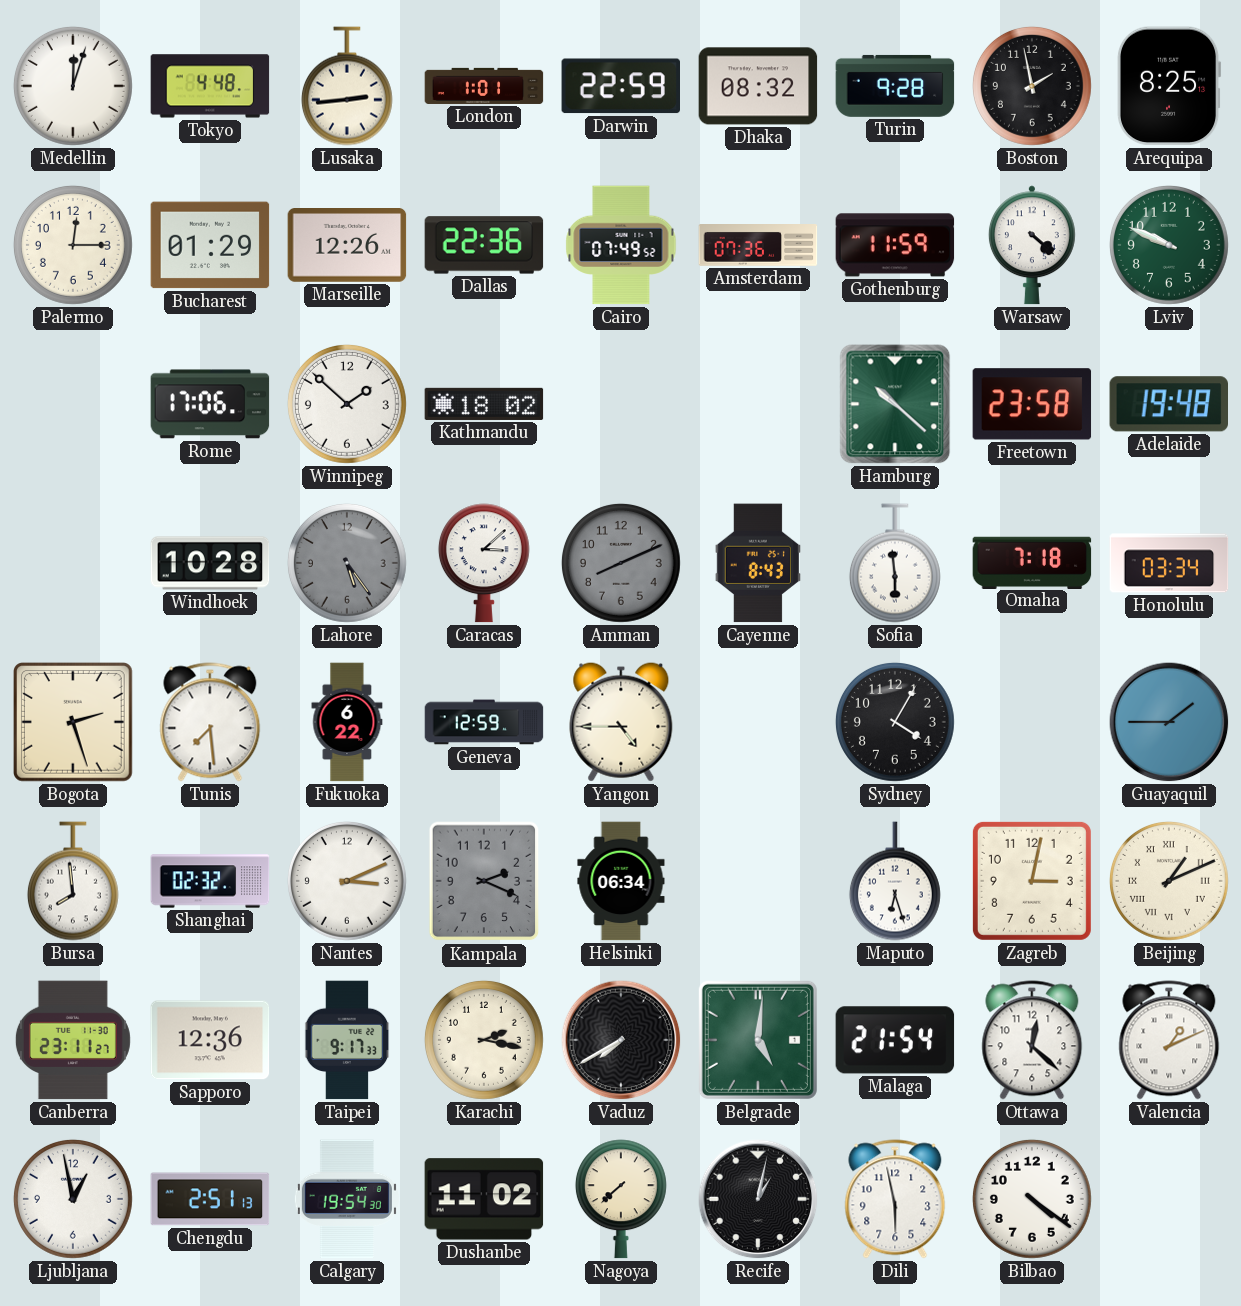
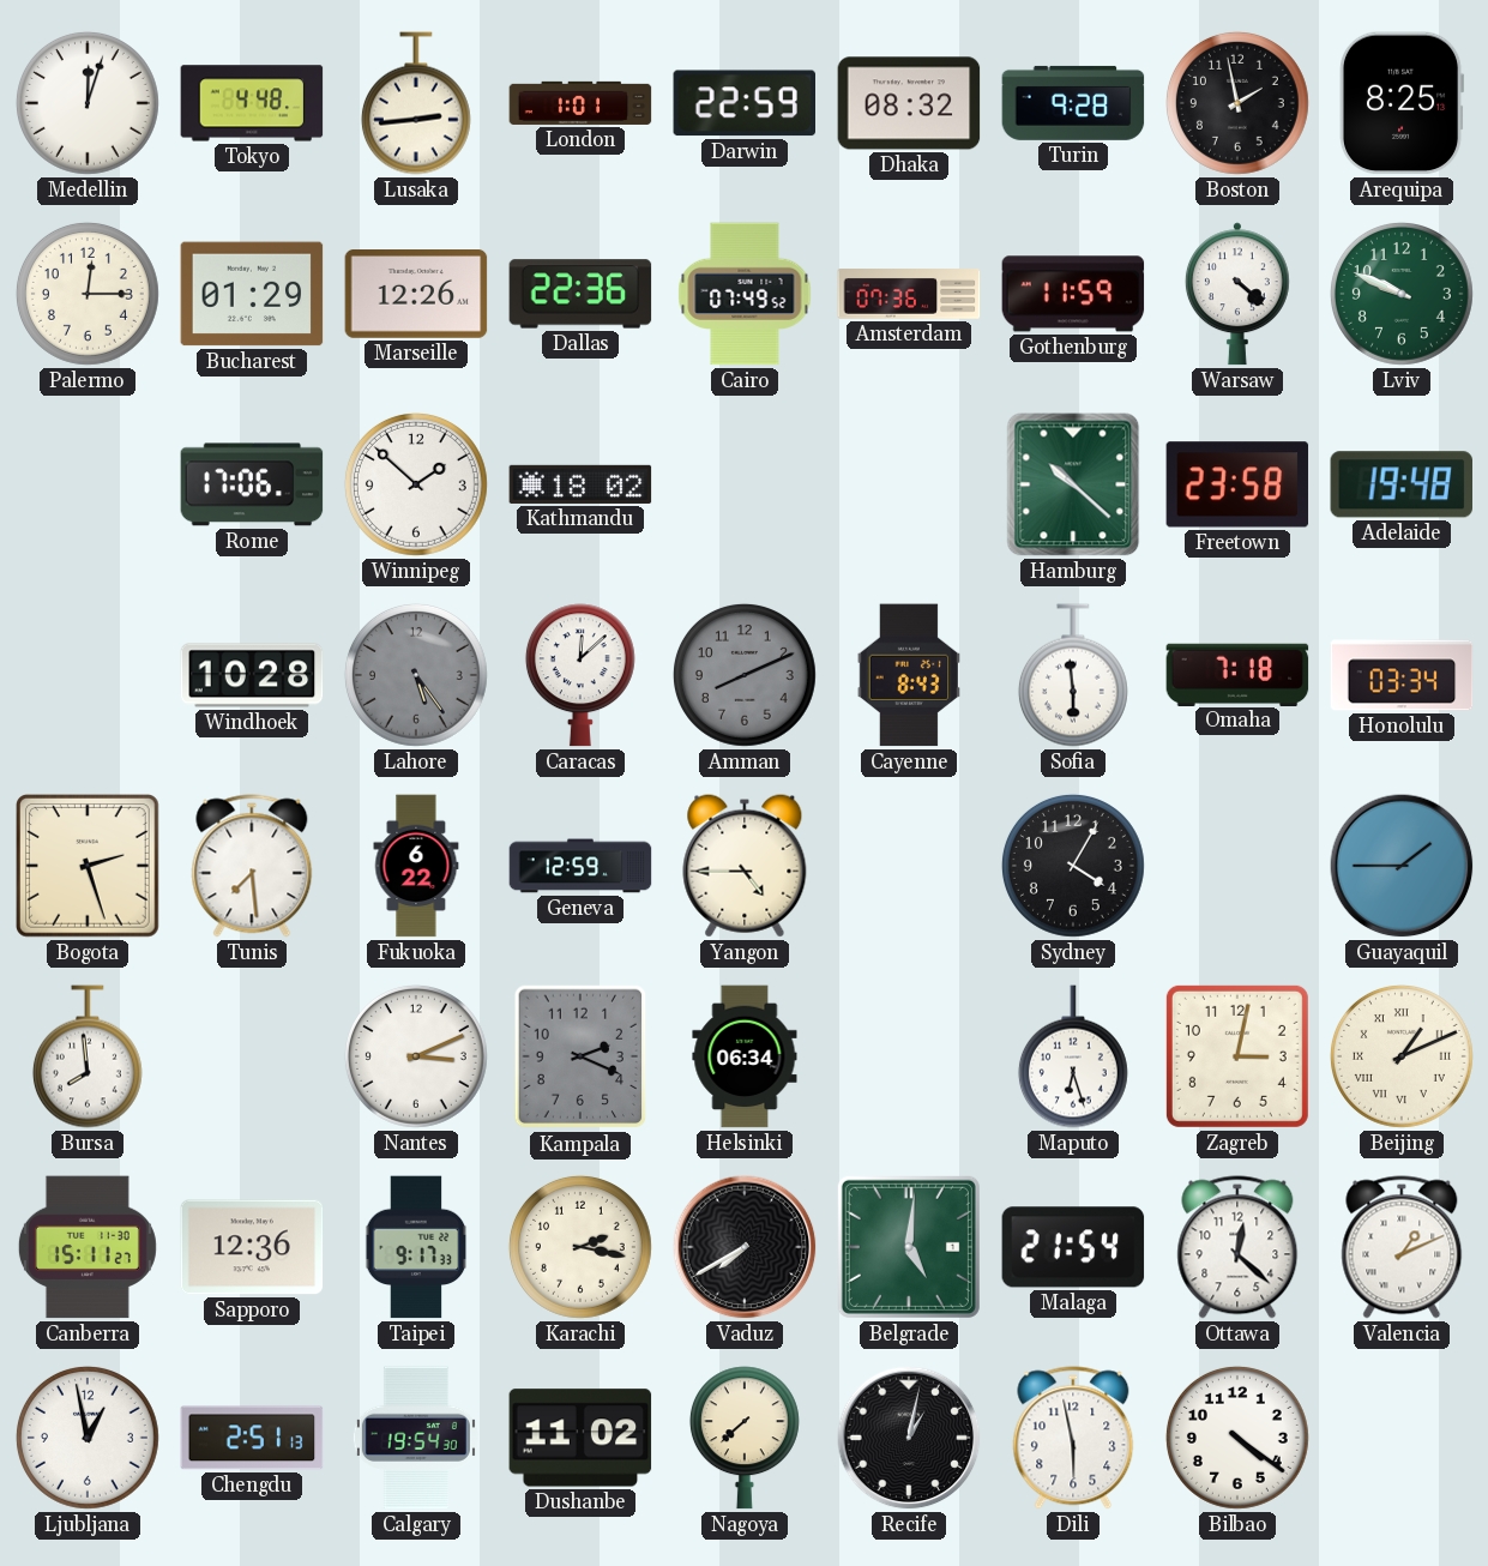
Caracas: 3:08 -> 12:08 (580, 675)
Shanghai: 02:32 -> none (210, 881)
Canberra: 23:11 -> 15:11 (88, 1247)
